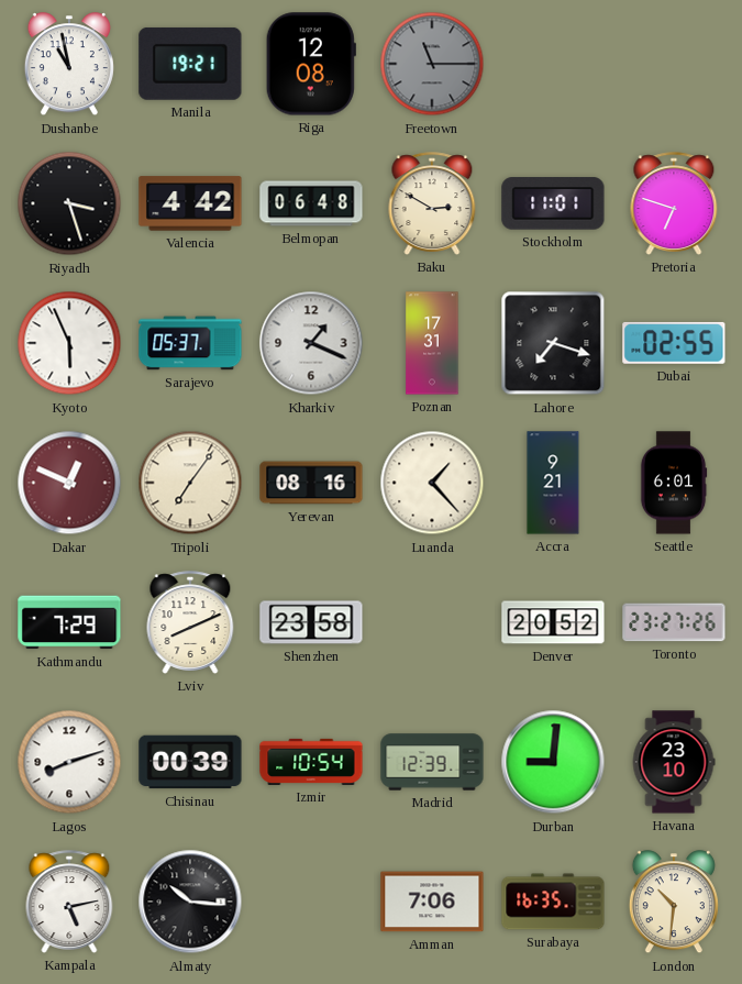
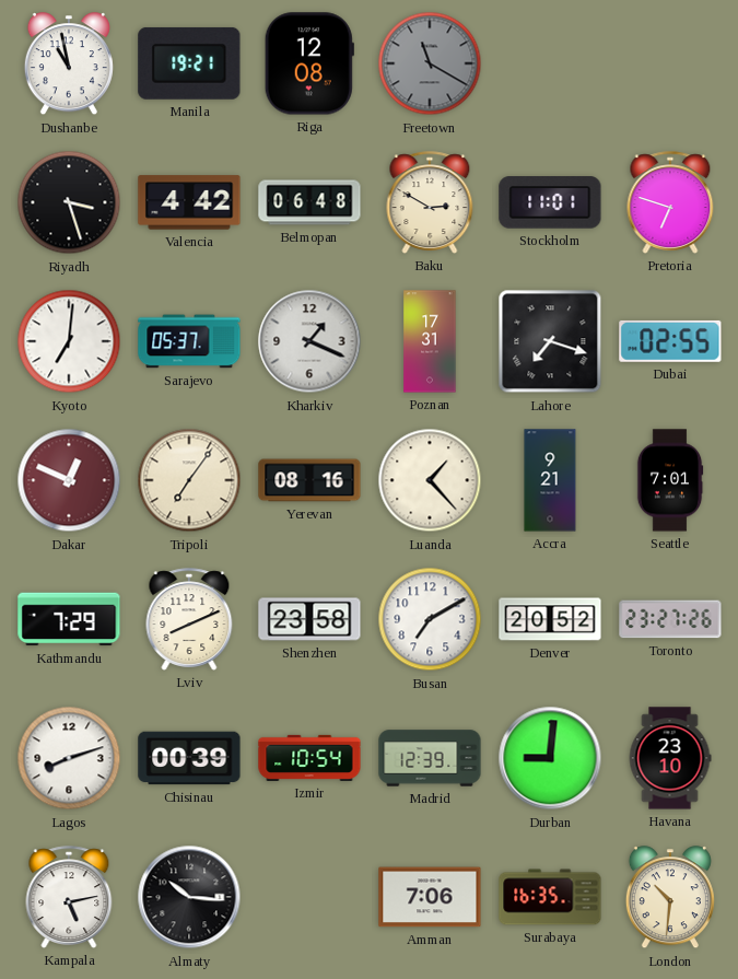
Freetown: 11:15 -> 11:20 (430, 63)
Kyoto: 5:56 -> 7:01 (69, 341)
Seattle: 6:01 -> 7:01 (670, 480)
Busan: none -> 7:10 (430, 619)
